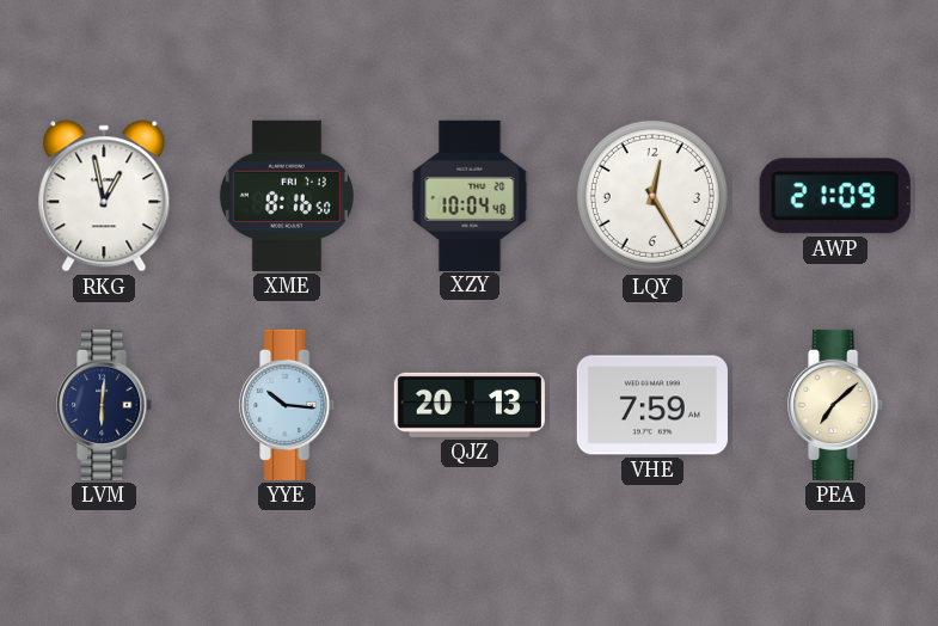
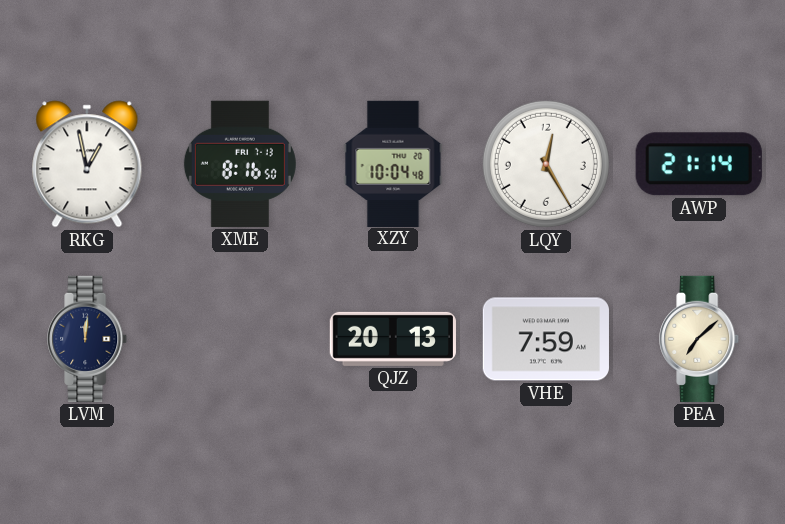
AWP: 21:09 -> 21:14 (699, 164)
LVM: 6:01 -> 12:01 (88, 339)
YYE: 10:16 -> none (288, 405)
